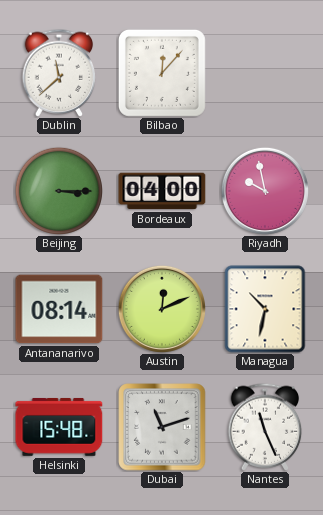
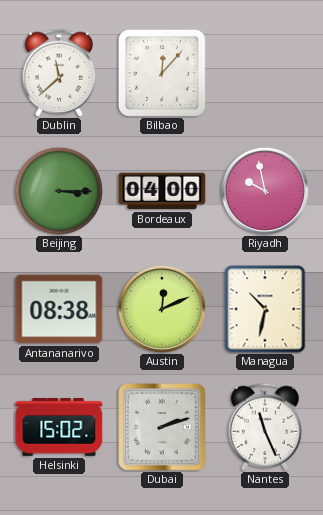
Antananarivo: 08:14 -> 08:38 (59, 309)
Helsinki: 15:48 -> 15:02 (59, 427)
Dubai: 11:12 -> 2:12 (162, 427)
